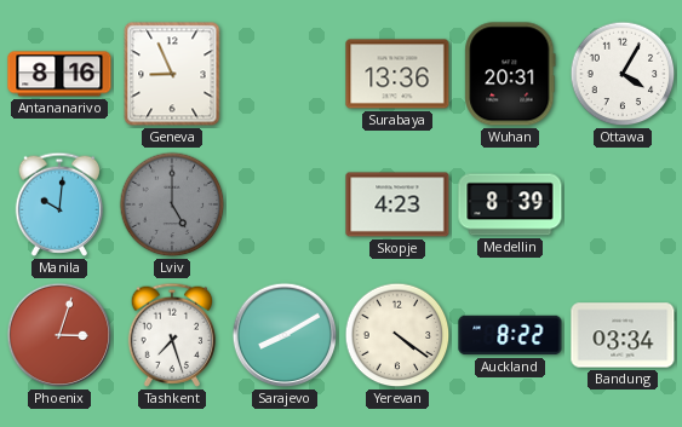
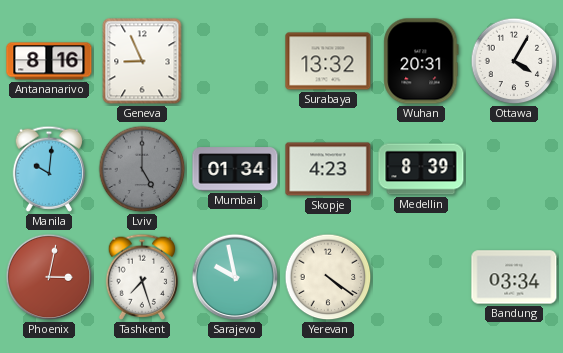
Surabaya: 13:36 -> 13:32 (328, 61)
Mumbai: none -> 01:34 (235, 169)
Phoenix: 3:03 -> 3:02 (49, 277)
Sarajevo: 8:10 -> 9:58 (235, 277)
Auckland: 8:22 -> none (510, 335)
